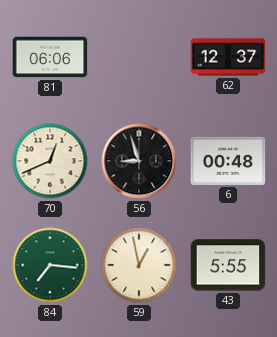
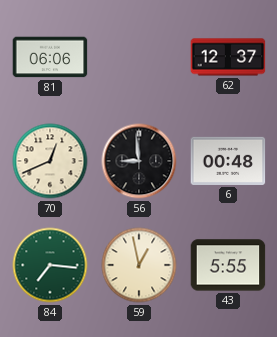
56: 8:57 -> 8:59 (139, 161)
